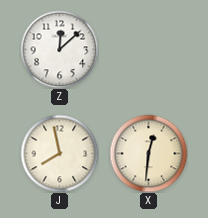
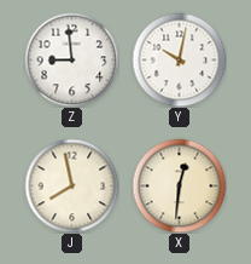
Z: 12:08 -> 8:59 (71, 59)
Y: none -> 10:02 (179, 59)
